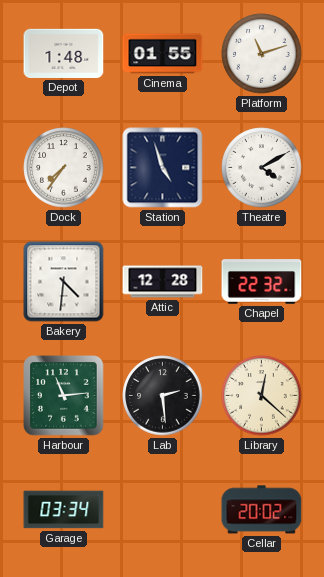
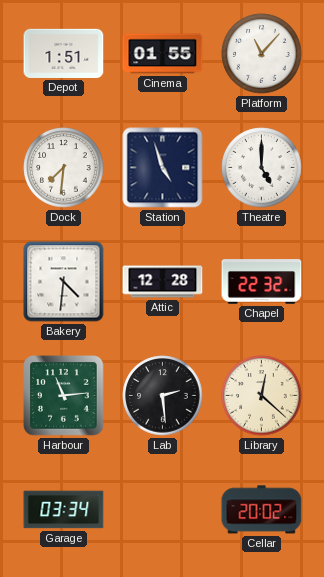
Depot: 1:48 -> 1:51 (64, 53)
Platform: 11:12 -> 11:07 (262, 54)
Dock: 7:36 -> 7:31 (64, 168)
Theatre: 4:10 -> 5:00 (262, 168)
